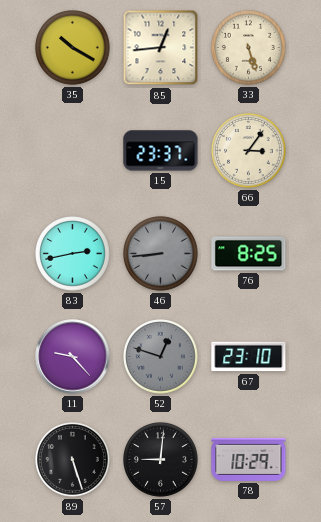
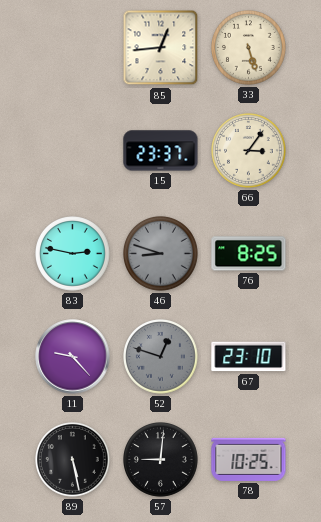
35: 10:20 -> none (73, 48)
83: 2:43 -> 2:47 (73, 254)
46: 8:44 -> 8:48 (161, 254)
89: 5:27 -> 5:28 (73, 460)
78: 10:29 -> 10:25 (249, 459)
